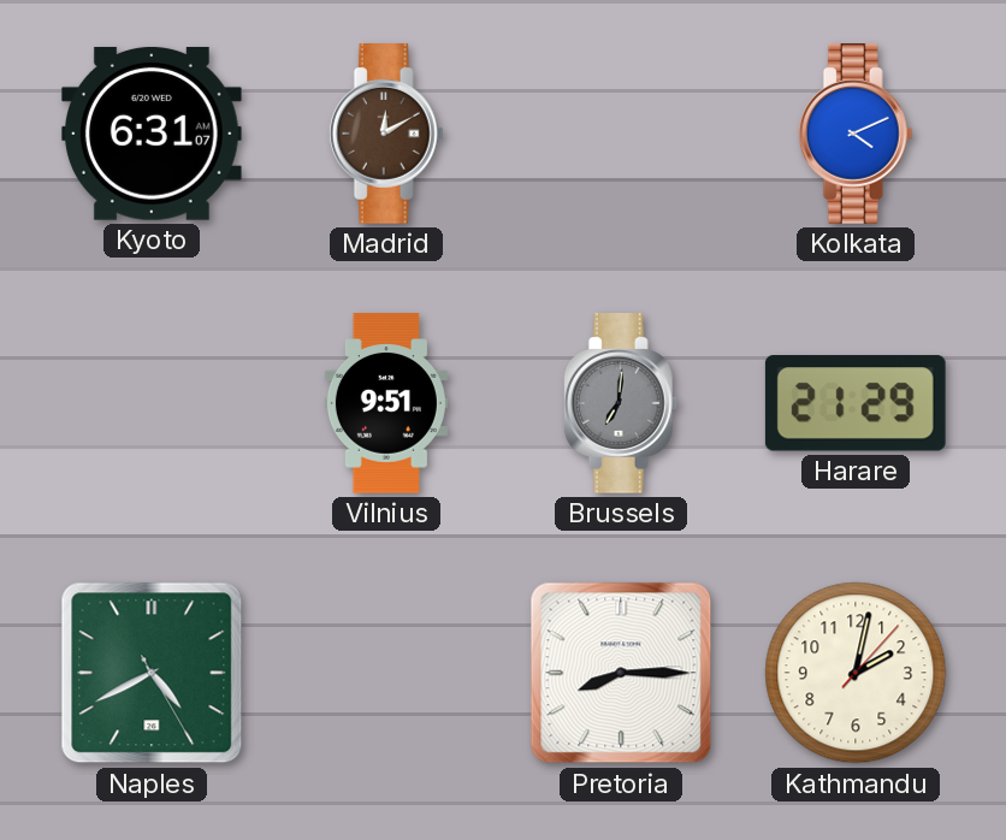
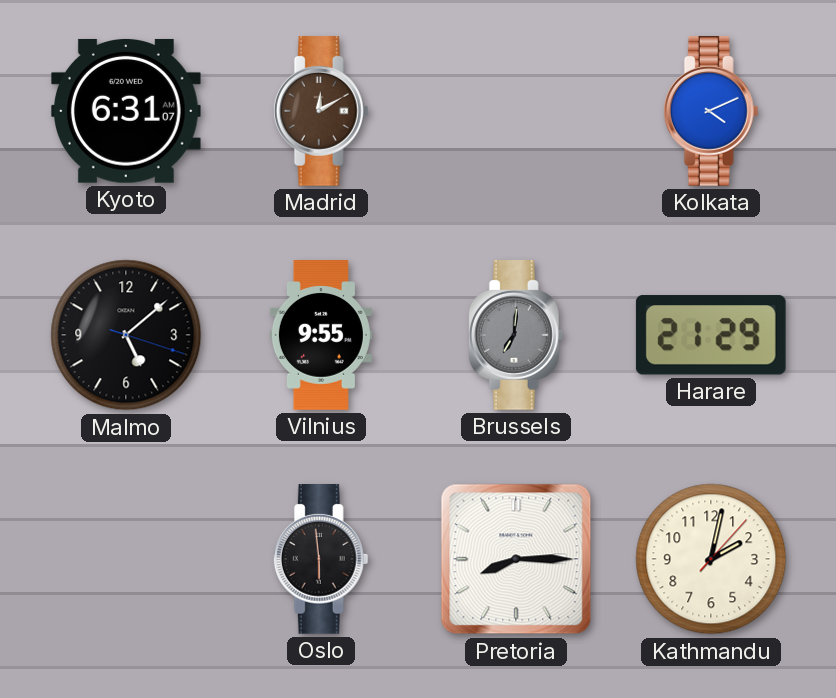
Malmo: none -> 5:08 (126, 335)
Vilnius: 9:51 -> 9:55 (321, 335)
Naples: 4:40 -> none (152, 673)
Oslo: none -> 5:59 (321, 560)
